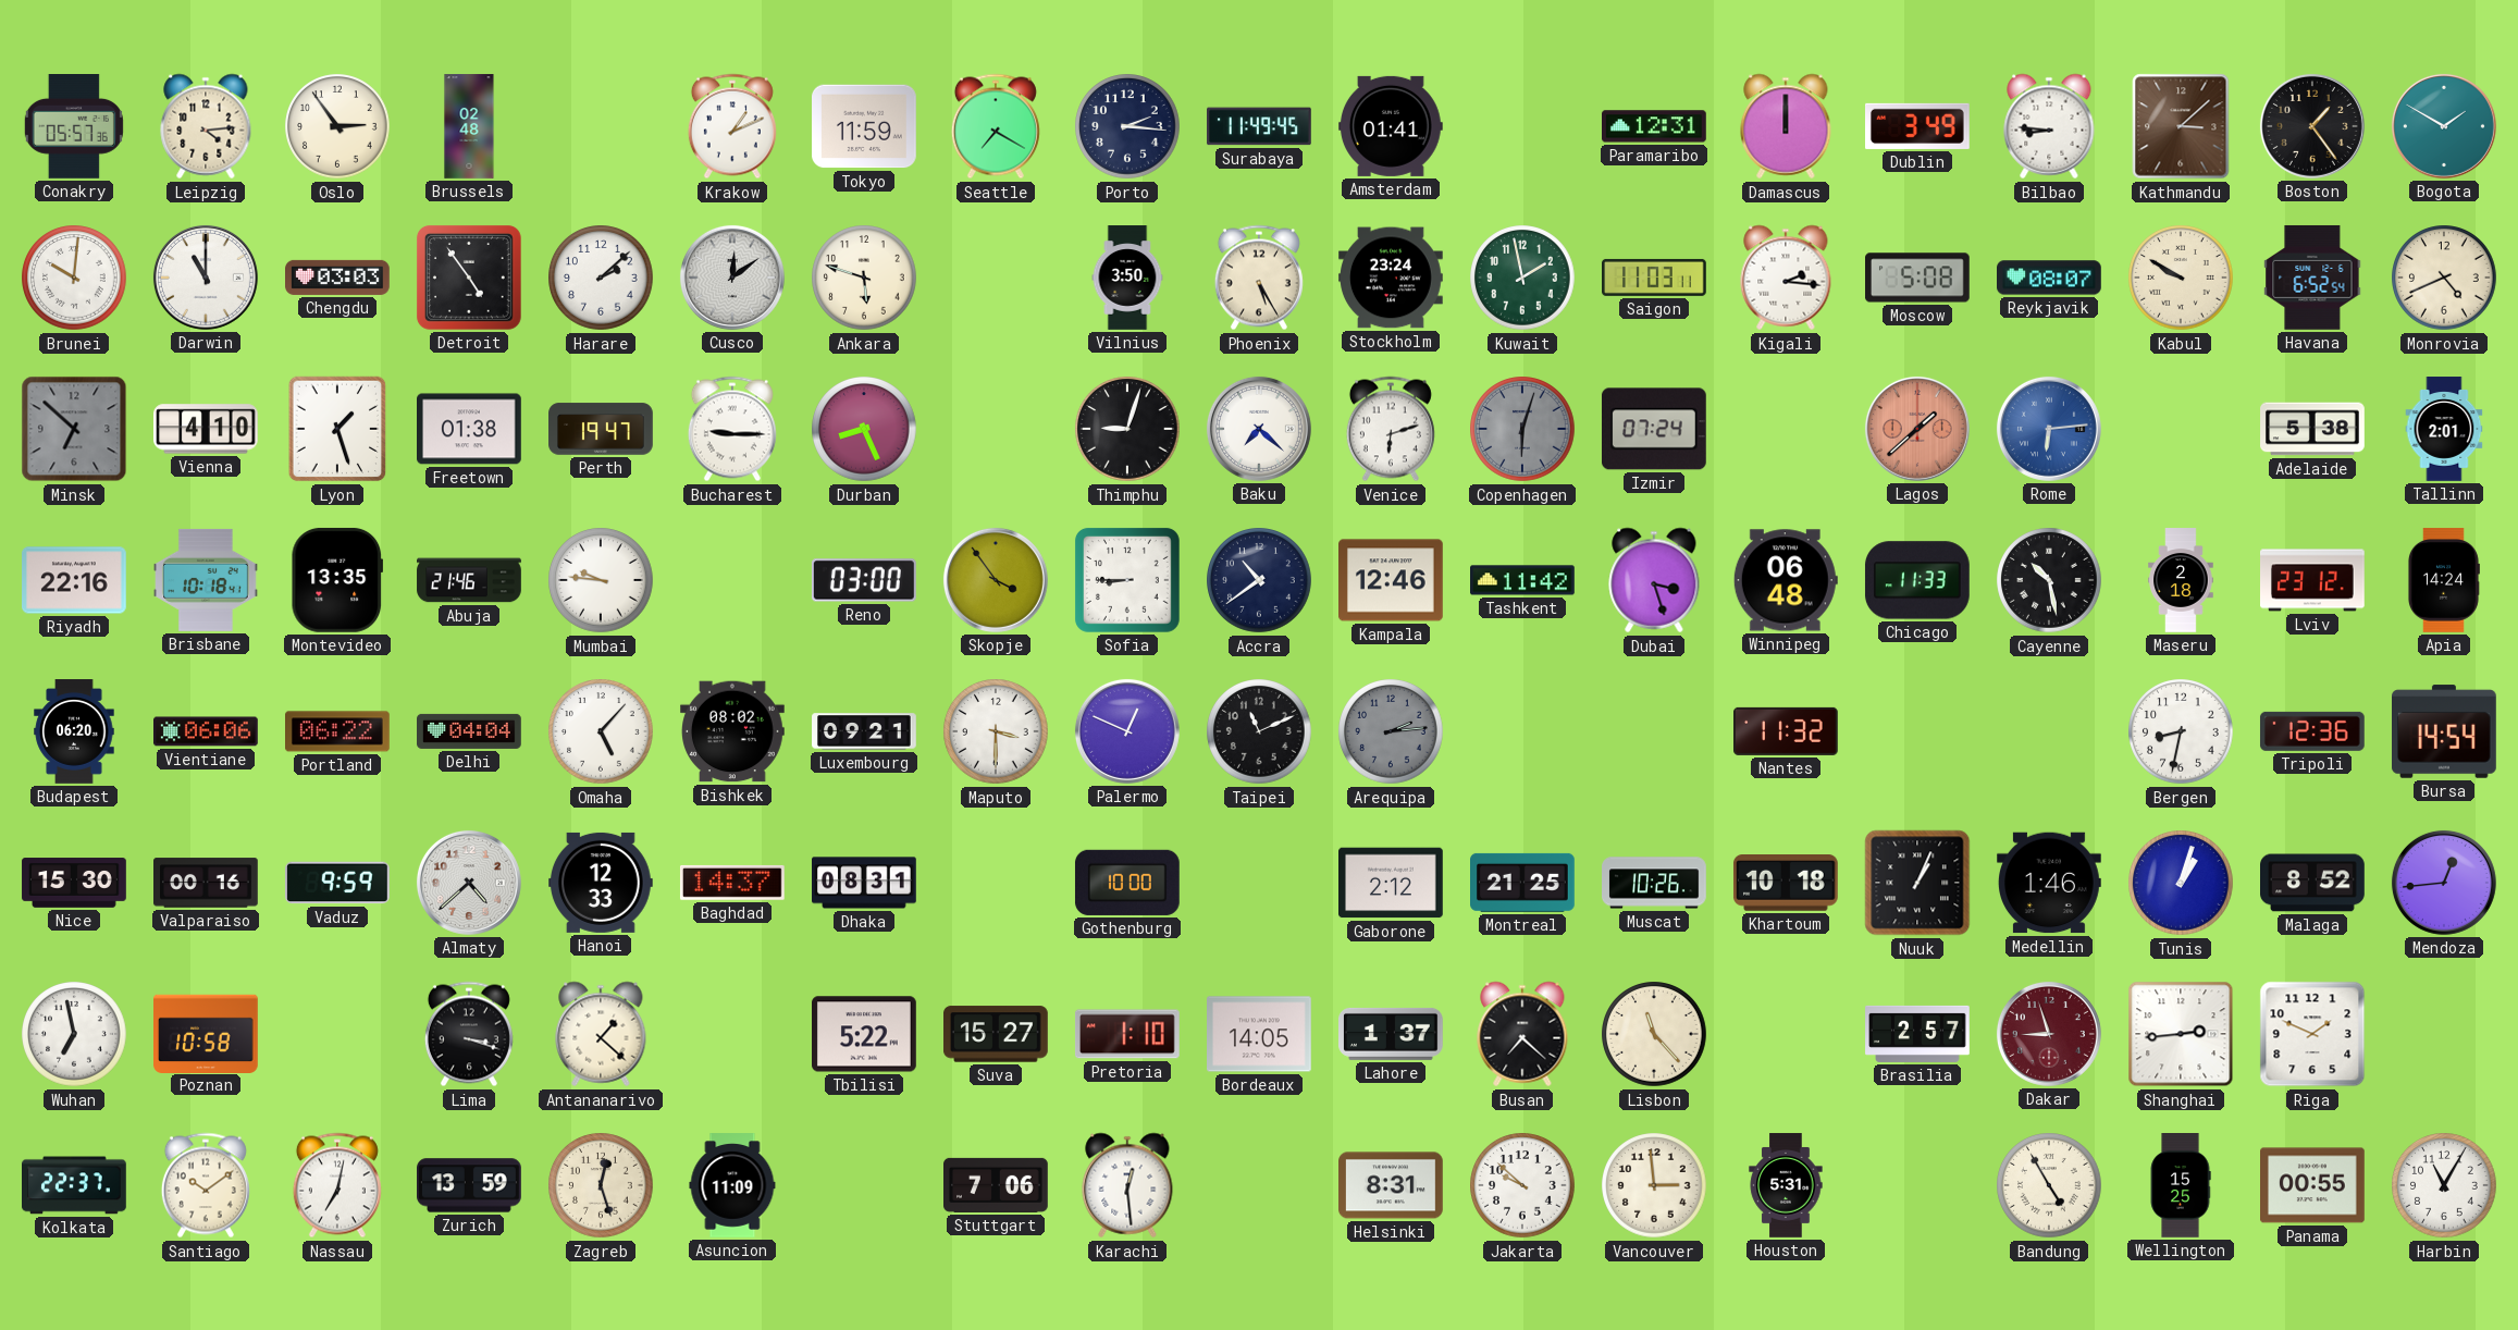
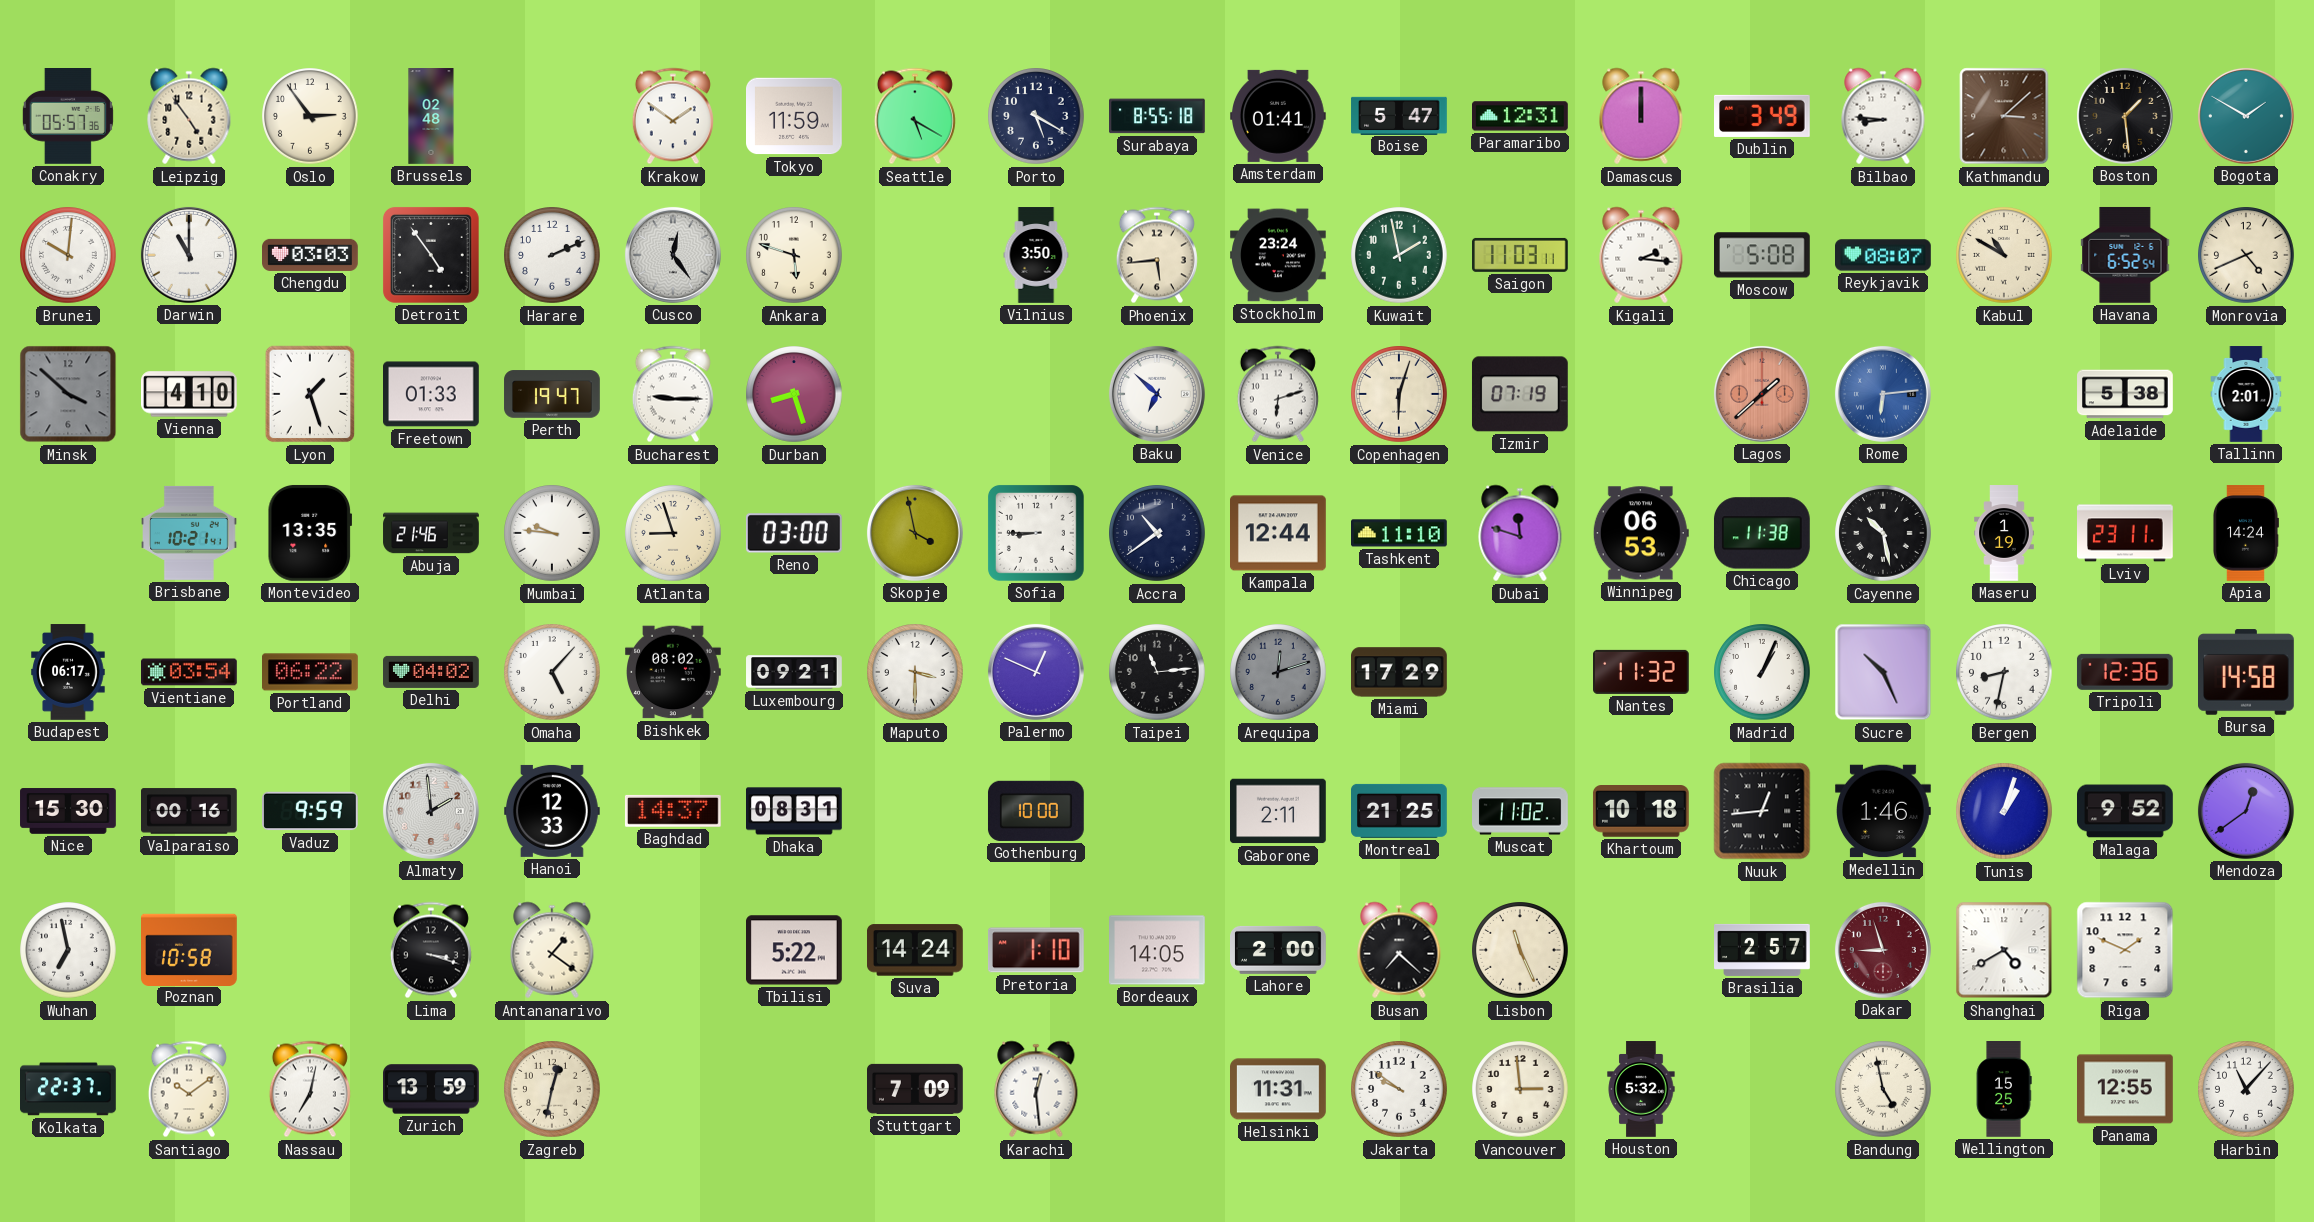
Leipzig: 4:14 -> 4:54 (189, 116)
Krakow: 1:11 -> 1:51 (673, 116)
Seattle: 7:20 -> 5:20 (915, 116)
Porto: 2:16 -> 5:20 (1036, 116)
Surabaya: 11:49 -> 8:55 (1158, 116)
Boise: none -> 5:47 (1399, 115)
Boston: 1:24 -> 1:29 (2125, 116)
Harare: 2:08 -> 2:11 (552, 255)
Cusco: 12:09 -> 12:24 (673, 255)
Phoenix: 5:25 -> 5:44 (1157, 255)
Kabul: 9:50 -> 10:50 (2004, 255)
Minsk: 6:52 -> 3:52 (68, 394)
Freetown: 01:38 -> 01:33 (432, 394)
Durban: 8:26 -> 8:27 (794, 394)
Thimphu: 9:03 -> none (1127, 429)
Baku: 7:22 -> 6:52 (1157, 394)
Copenhagen dial: grey -> cream (1399, 394)
Izmir: 07:24 -> 07:19 (1520, 394)
Riyadh: 22:16 -> none (75, 580)
Brisbane: 10:18 -> 10:21 (190, 533)
Atlanta: none -> 8:57 (673, 533)
Skopje: 3:54 -> 3:58 (915, 533)
Kampala: 12:46 -> 12:44 (1279, 533)
Tashkent: 11:42 -> 11:10 (1400, 533)
Dubai: 3:27 -> 11:48 (1520, 533)
Winnipeg: 06:48 -> 06:53 (1641, 533)
Chicago: 11:33 -> 11:38 (1762, 533)
Maseru: 2:18 -> 1:19 (2004, 533)
Lviv: 23:12 -> 23:11 (2126, 533)
Budapest: 06:20 -> 06:17 (68, 672)
Vientiane: 06:06 -> 03:54 (190, 672)
Delhi: 04:04 -> 04:02 (432, 672)
Taipei: 11:11 -> 11:14 (1157, 672)
Arequipa: 2:14 -> 12:12 (1278, 672)
Miami: none -> 17:29 (1400, 672)
Madrid: none -> 1:04 (1762, 672)
Sucre: none -> 10:26 (1883, 672)
Bursa: 14:54 -> 14:58 (2247, 672)
Almaty: 4:38 -> 1:59 (431, 811)
Gaborone: 2:12 -> 2:11 (1279, 811)
Muscat: 10:26 -> 11:02 (1520, 811)
Nuuk: 1:04 -> 12:44 (1762, 811)
Malaga: 8:52 -> 9:52 (2125, 811)
Mendoza: 12:44 -> 12:39 (2246, 811)
Antananarivo: 1:22 -> 1:21 (552, 950)
Suva: 15:27 -> 14:24 (916, 950)
Lahore: 1:37 -> 2:00 (1279, 950)
Lisbon: 11:23 -> 11:26 (1520, 950)
Shanghai: 2:44 -> 4:40 (2004, 950)
Zagreb: 12:27 -> 12:32 (552, 1089)
Asuncion: 11:09 -> none (732, 1185)
Stuttgart: 7:06 -> 7:09 (915, 1089)
Helsinki: 8:31 -> 11:31 (1279, 1089)
Jakarta: 9:52 -> 9:51 (1399, 1089)
Houston: 5:31 -> 5:32 (1641, 1089)
Bandung: 4:55 -> 4:58 (1883, 1089)
Panama: 00:55 -> 12:55 (2126, 1089)
Harbin: 11:05 -> 11:07 (2246, 1089)
